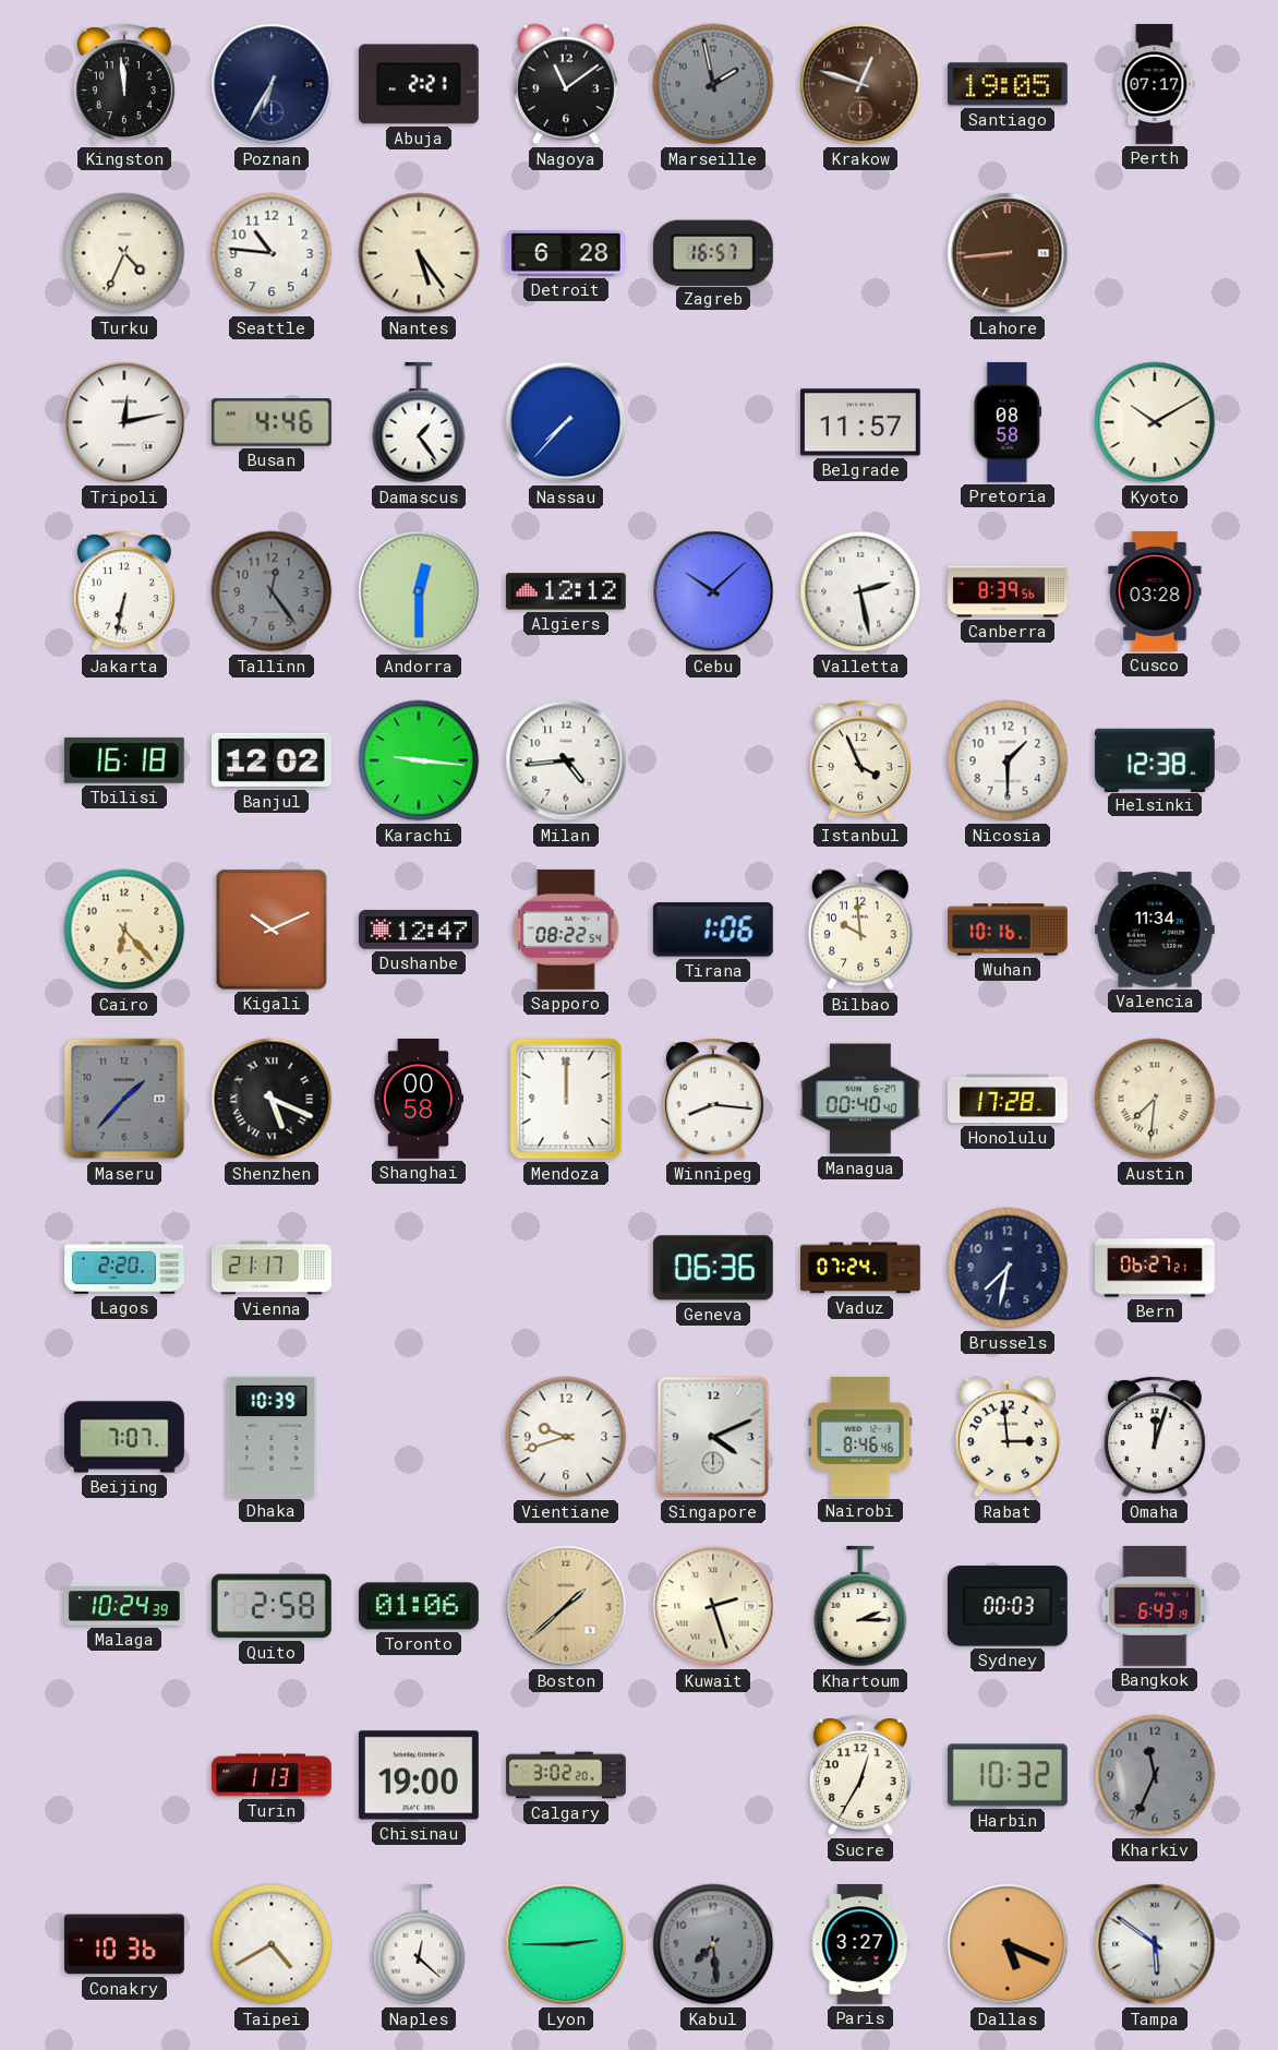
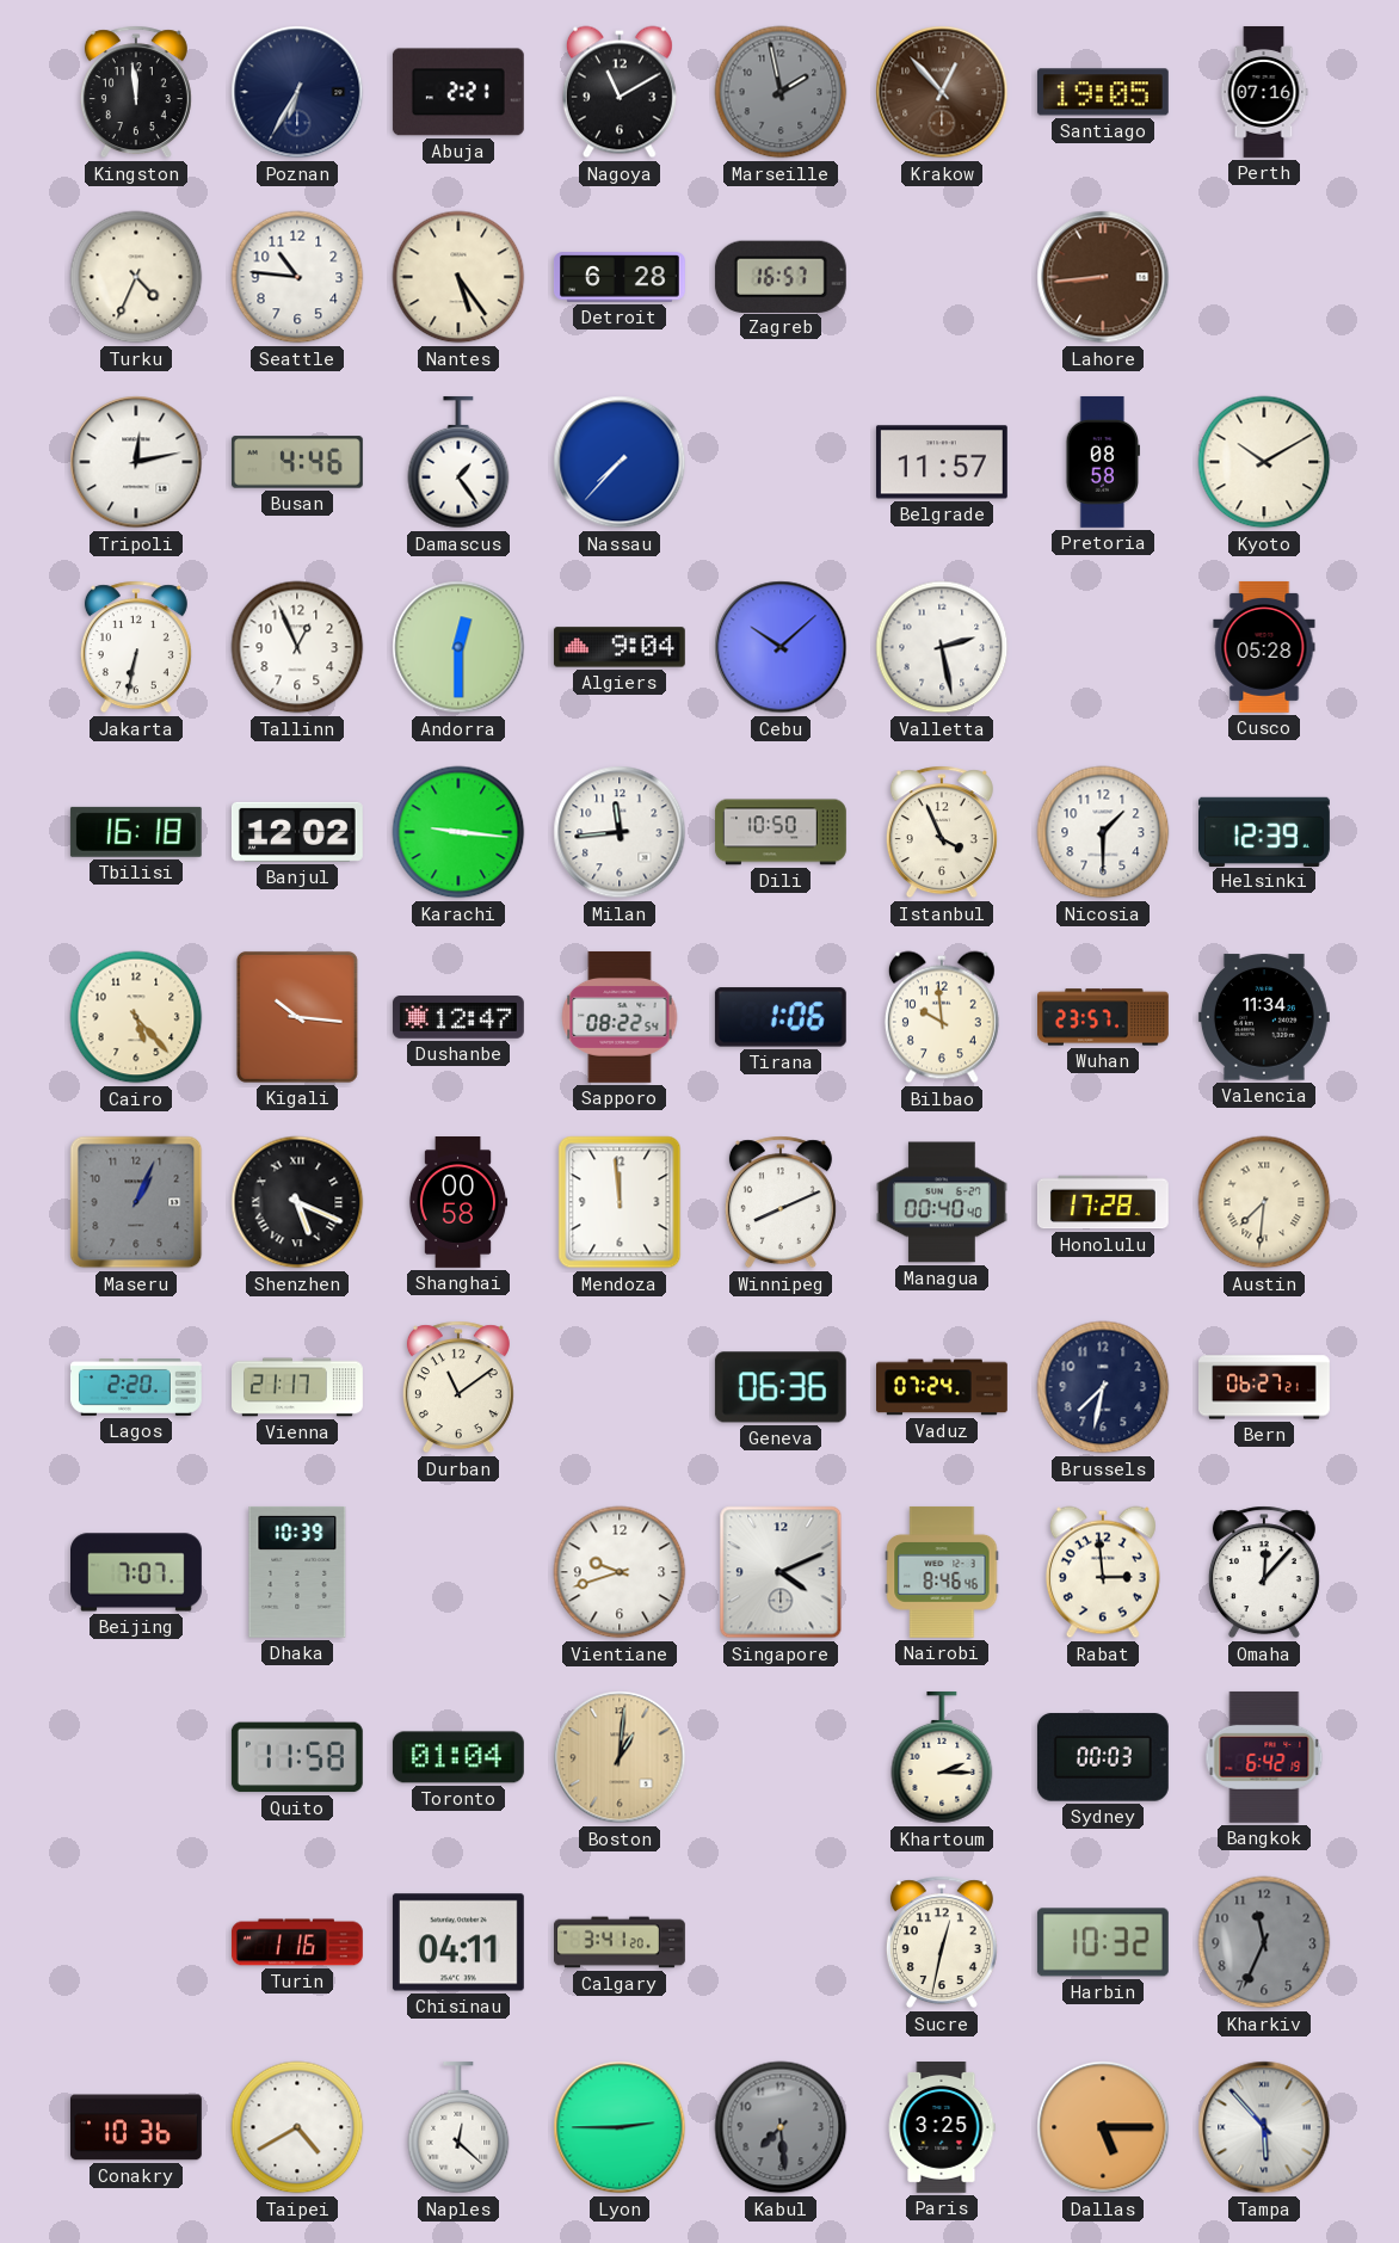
Nagoya: 11:09 -> 11:10 (620, 92)
Krakow: 12:48 -> 12:53 (942, 92)
Perth: 07:17 -> 07:16 (1264, 93)
Tallinn: 12:24 -> 12:56 (297, 647)
Tallinn dial: grey -> white (297, 647)
Algiers: 12:12 -> 9:04 (620, 647)
Canberra: 8:39 -> none (1009, 591)
Cusco: 03:28 -> 05:28 (1264, 647)
Milan: 4:44 -> 11:44 (620, 832)
Dili: none -> 10:50 (781, 832)
Helsinki: 12:38 -> 12:39 (1264, 831)
Cairo: 6:23 -> 5:23 (136, 1017)
Kigali: 10:11 -> 10:16 (297, 1017)
Wuhan: 10:16 -> 23:57 (1104, 1017)
Maseru: 1:37 -> 1:04 (136, 1202)
Mendoza: 12:00 -> 11:59 (620, 1202)
Winnipeg: 8:16 -> 8:11 (781, 1202)
Durban: none -> 11:09 (458, 1387)
Omaha: 12:03 -> 12:07 (1264, 1572)
Malaga: 10:24 -> none (124, 1606)
Quito: 2:58 -> 11:58 (297, 1757)
Toronto: 01:06 -> 01:04 (458, 1757)
Boston: 1:38 -> 1:01 (620, 1757)
Kuwait: 2:27 -> none (713, 1606)
Bangkok: 6:43 -> 6:42 (1264, 1757)
Turin: 1:13 -> 1:16 (297, 1942)
Chisinau: 19:00 -> 04:11 (458, 1942)
Calgary: 3:02 -> 3:41 (621, 1942)
Sucre: 12:35 -> 12:32 (942, 1942)
Paris: 3:27 -> 3:25 (942, 2128)
Dallas: 5:19 -> 5:15 (1103, 2127)
Tampa: 5:51 -> 5:53 (1264, 2127)
